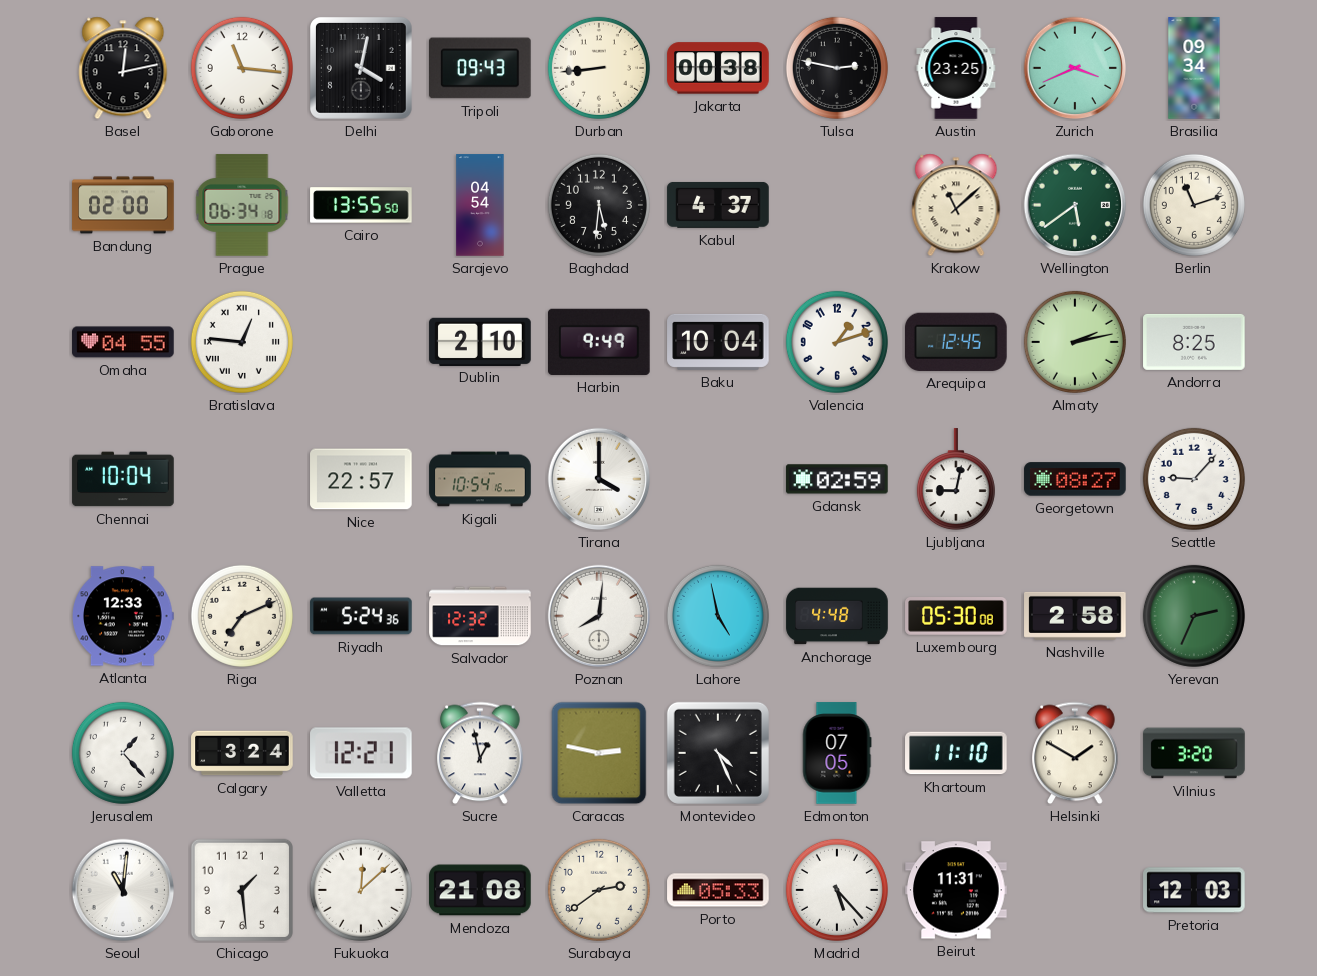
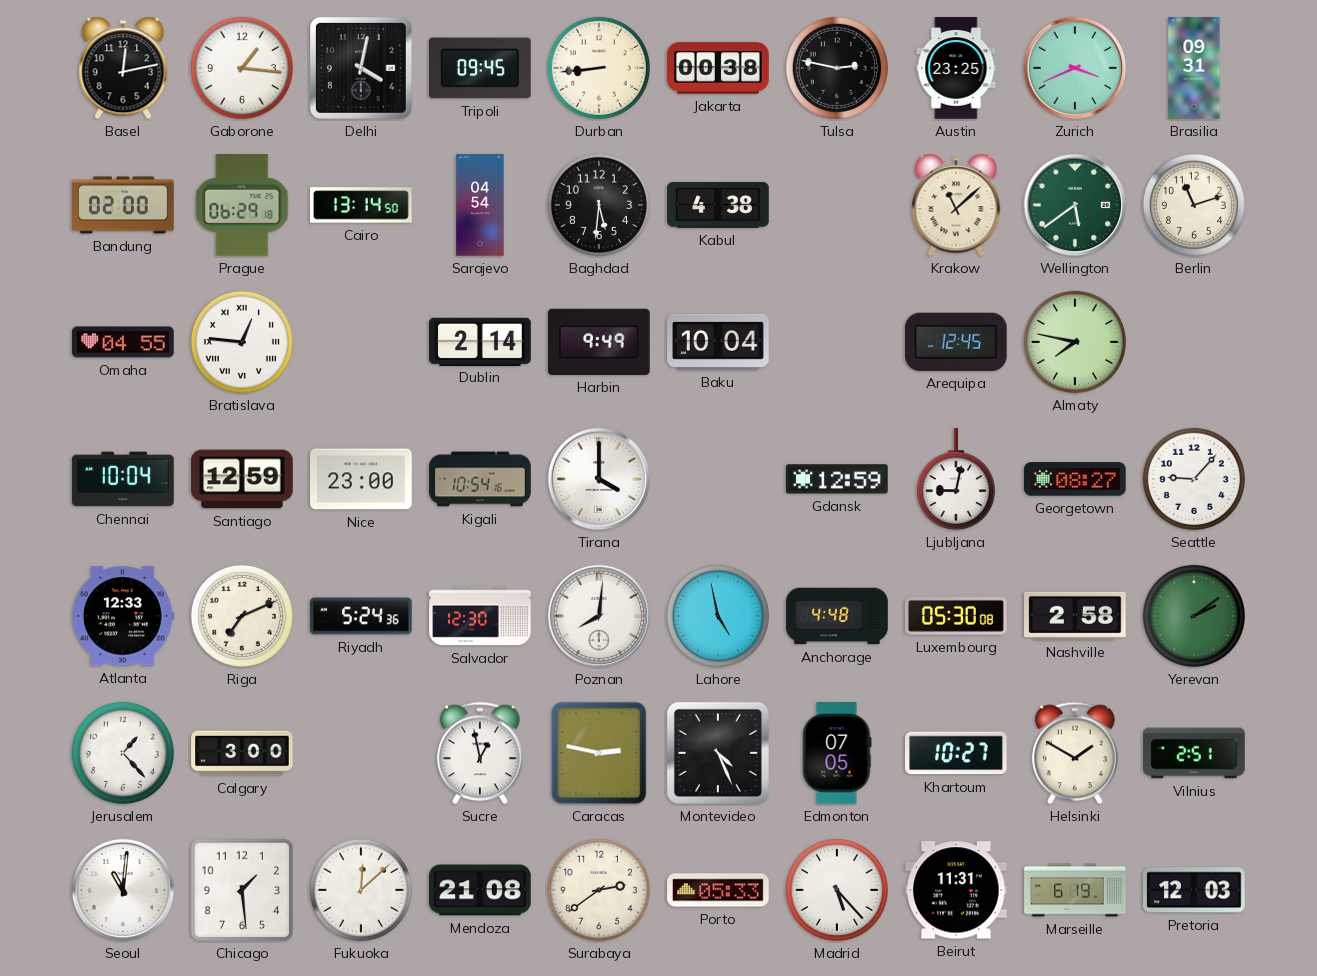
Gaborone: 11:16 -> 1:16 (242, 68)
Tripoli: 09:43 -> 09:45 (481, 68)
Brasilia: 09:34 -> 09:31 (1194, 68)
Prague: 06:34 -> 06:29 (242, 205)
Cairo: 13:55 -> 13:14 (361, 205)
Kabul: 4:37 -> 4:38 (718, 205)
Dublin: 2:10 -> 2:14 (480, 341)
Valencia: 1:12 -> none (837, 342)
Almaty: 2:13 -> 7:47 (1075, 342)
Andorra: 8:25 -> none (1194, 342)
Santiago: none -> 12:59 (242, 479)
Nice: 22:57 -> 23:00 (361, 479)
Gdansk: 02:59 -> 12:59 (837, 479)
Salvador: 12:32 -> 12:30 (480, 616)
Yerevan: 2:34 -> 2:09 (1194, 616)
Calgary: 3:24 -> 3:00 (242, 753)
Valletta: 12:21 -> none (361, 753)
Khartoum: 11:10 -> 10:27 (956, 753)
Vilnius: 3:20 -> 2:51 (1194, 753)
Marseille: none -> 6:19 (1075, 890)
